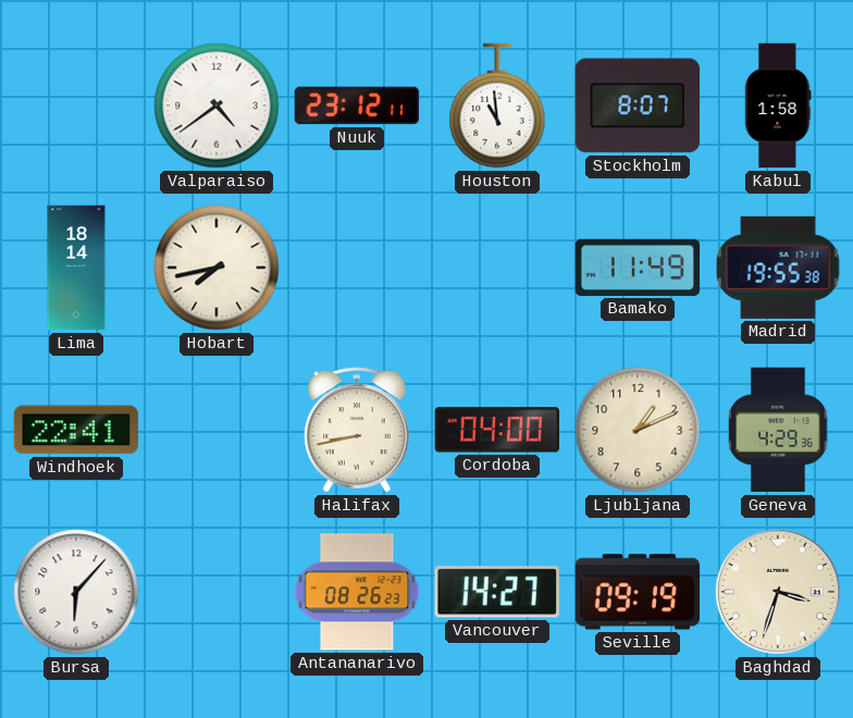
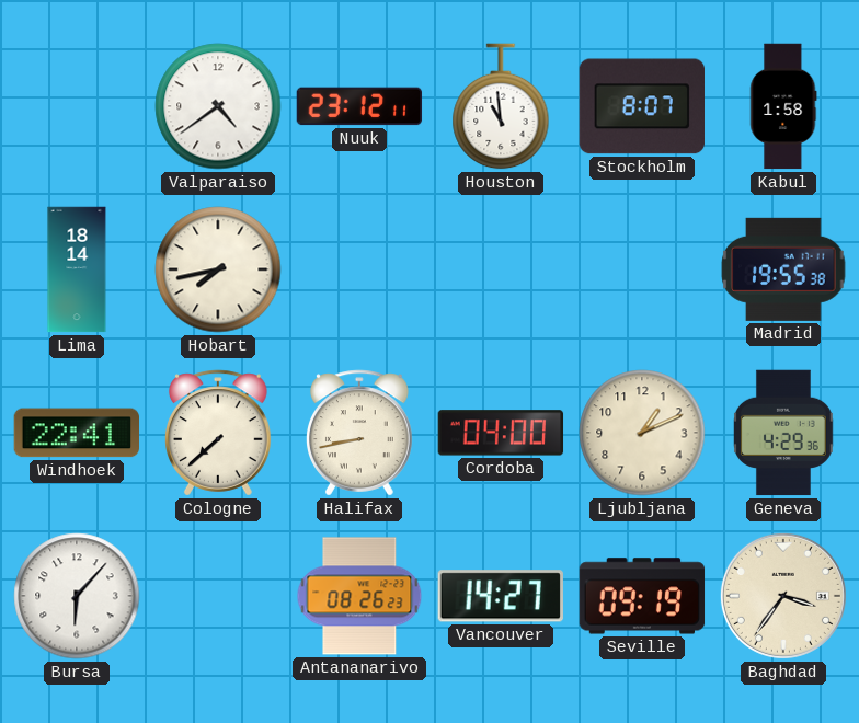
Bamako: 11:49 -> none (638, 268)
Cologne: none -> 7:38 (219, 433)
Baghdad: 3:33 -> 3:36 (783, 596)
